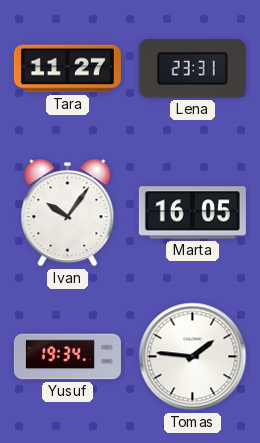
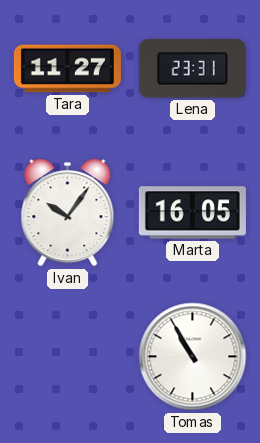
Yusuf: 19:34 -> none (67, 357)
Tomas: 1:46 -> 10:55 (193, 357)
